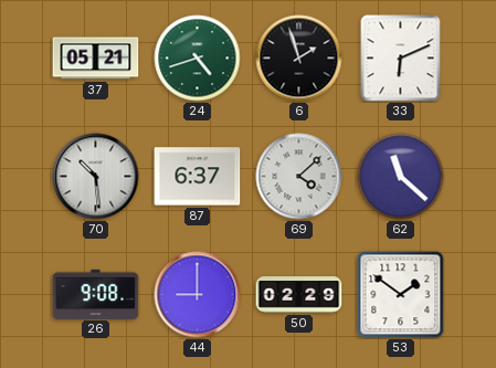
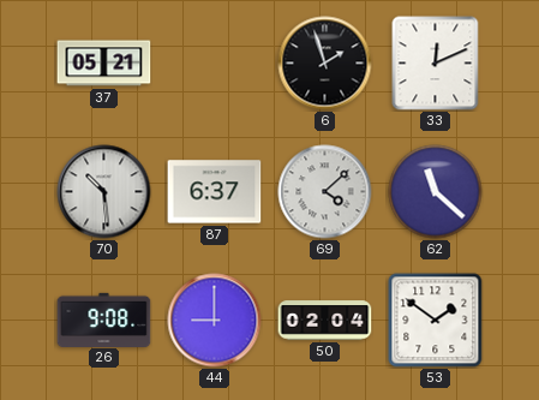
24: 4:42 -> none (198, 59)
33: 6:11 -> 12:11 (436, 64)
50: 02:29 -> 02:04 (325, 321)
